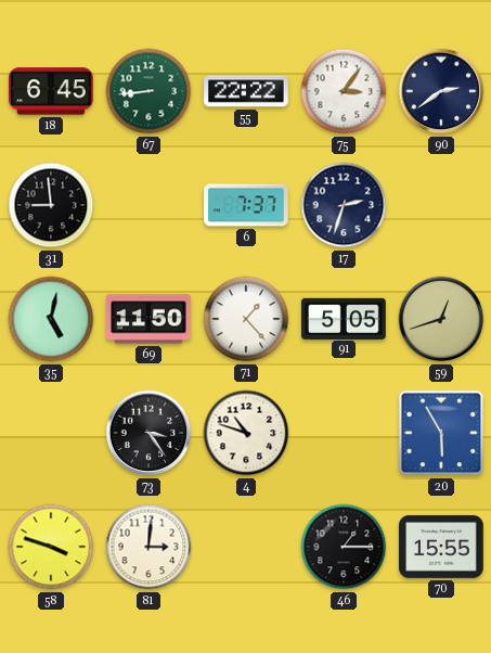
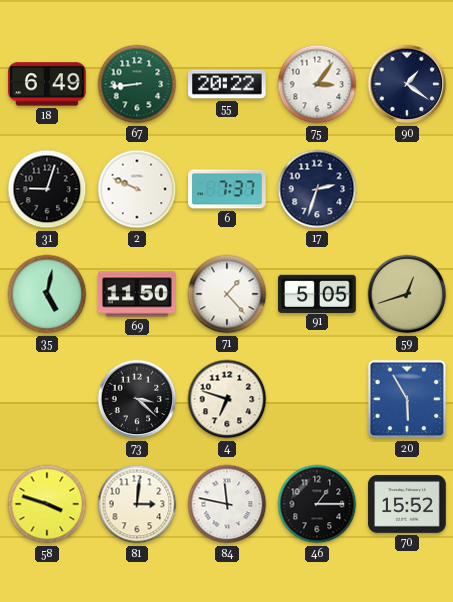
18: 6:45 -> 6:49 (48, 84)
55: 22:22 -> 20:22 (227, 84)
90: 2:39 -> 1:21 (407, 84)
31: 8:59 -> 9:03 (47, 189)
2: none -> 9:49 (137, 189)
73: 3:24 -> 3:22 (137, 399)
4: 10:48 -> 6:48 (227, 399)
84: none -> 11:47 (227, 504)
70: 15:55 -> 15:52 (407, 504)
